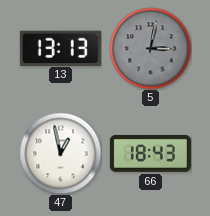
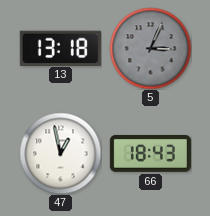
13: 13:13 -> 13:18 (60, 48)
5: 3:02 -> 3:04 (150, 48)
